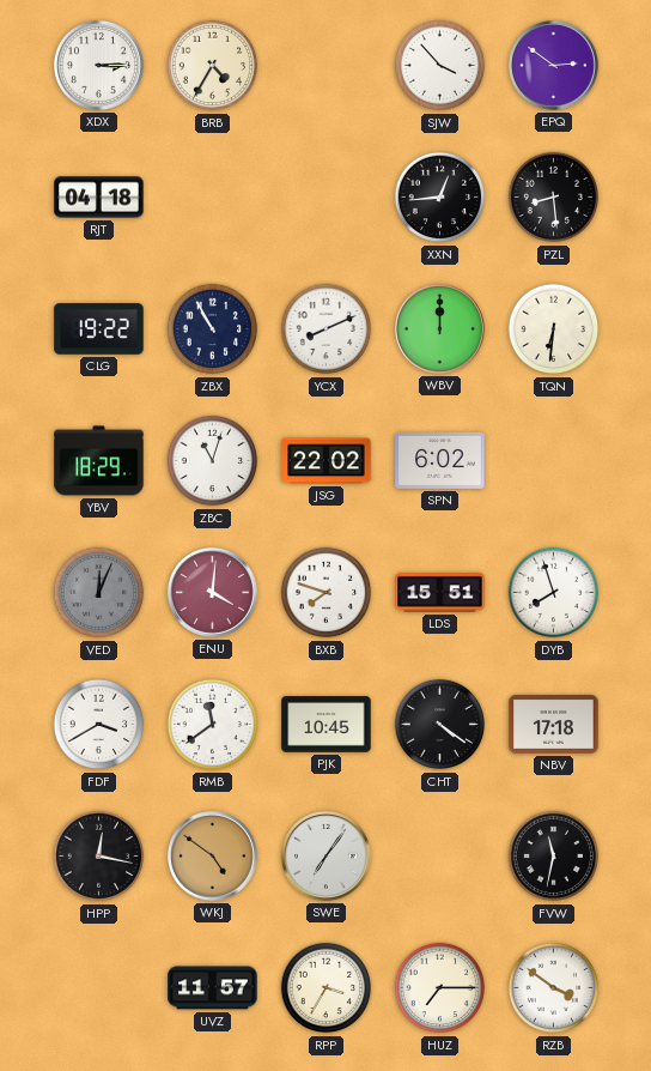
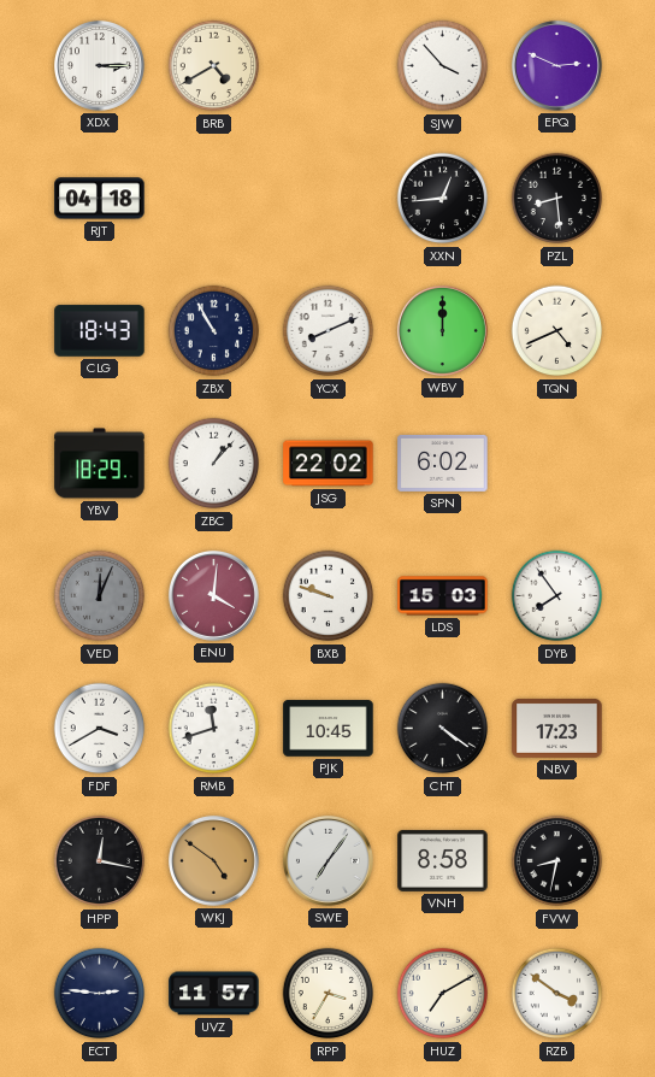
BRB: 4:35 -> 4:40 (214, 66)
EPQ: 2:51 -> 2:49 (556, 65)
CLG: 19:22 -> 18:43 (100, 331)
TQN: 6:31 -> 4:41 (557, 331)
ZBC: 11:03 -> 1:07 (214, 464)
BXB: 7:48 -> 9:48 (329, 596)
LDS: 15:51 -> 15:03 (443, 596)
DYB: 7:57 -> 7:54 (557, 596)
RMB: 11:39 -> 11:42 (214, 729)
NBV: 17:18 -> 17:23 (557, 728)
VNH: none -> 8:58 (443, 860)
FVW: 11:32 -> 8:32 (557, 861)
ECT: none -> 2:46 (100, 994)
HUZ: 7:15 -> 7:10 (443, 994)
